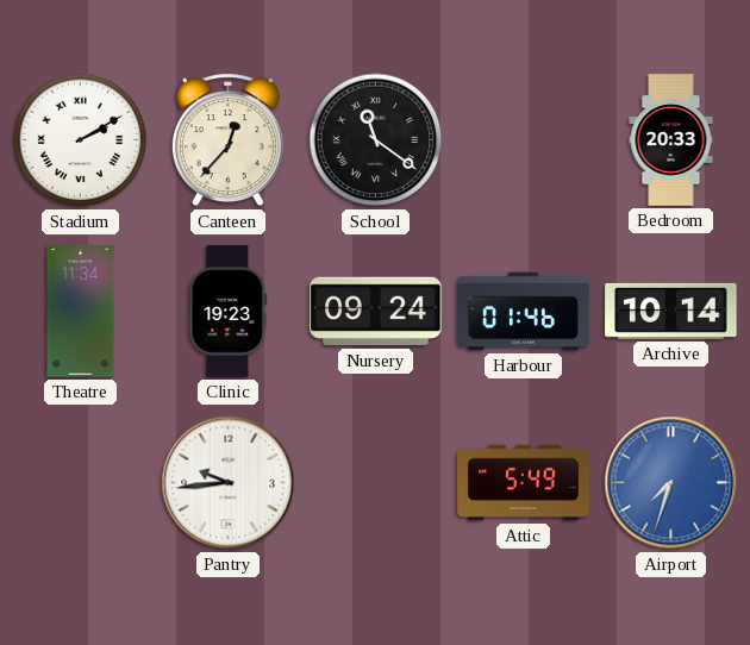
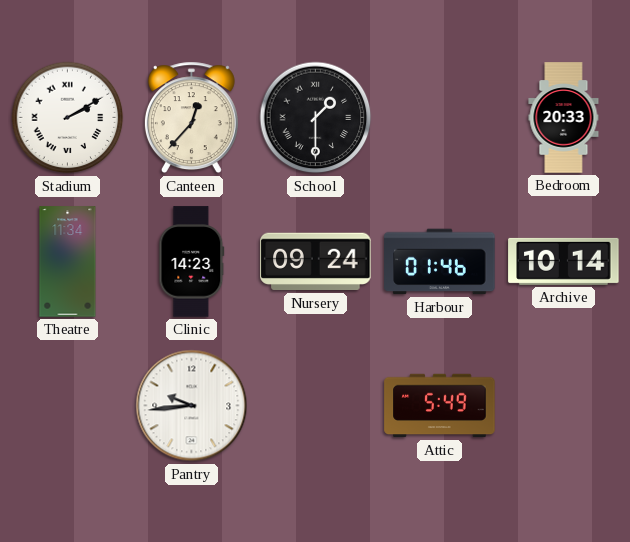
School: 11:21 -> 1:30 (316, 118)
Clinic: 19:23 -> 14:23 (192, 262)
Airport: 7:33 -> none (671, 483)
